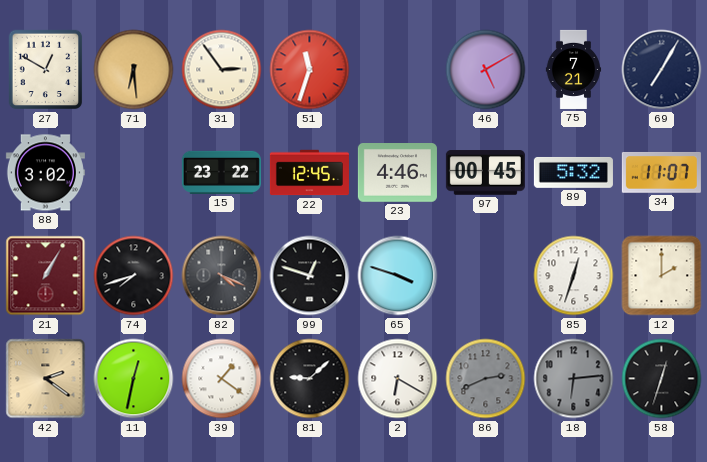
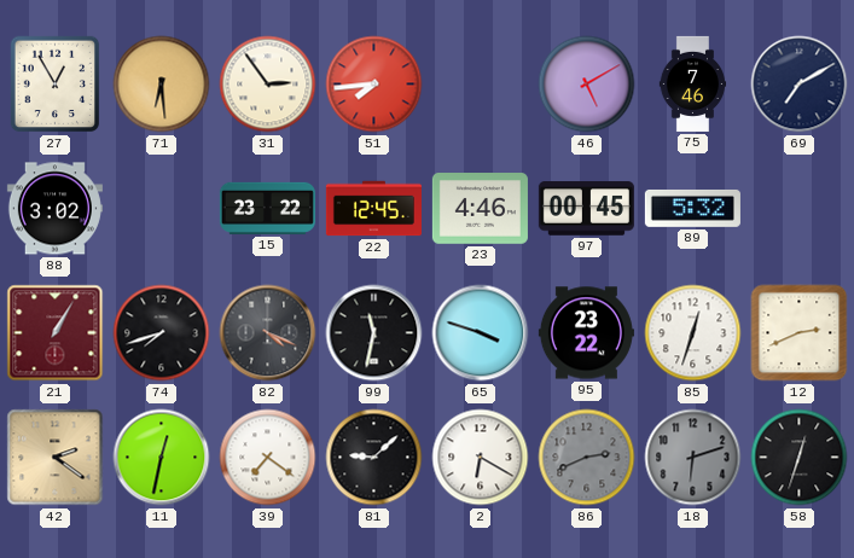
27: 12:50 -> 12:55 (56, 85)
51: 11:33 -> 7:44 (374, 85)
75: 7:21 -> 7:46 (693, 83)
69: 7:05 -> 7:10 (800, 85)
34: 11:07 -> none (661, 173)
99: 12:48 -> 11:32 (374, 333)
95: none -> 23:22 (586, 333)
12: 2:00 -> 2:41 (800, 333)
39: 1:21 -> 7:21 (268, 458)
18: 6:14 -> 6:12 (693, 458)
